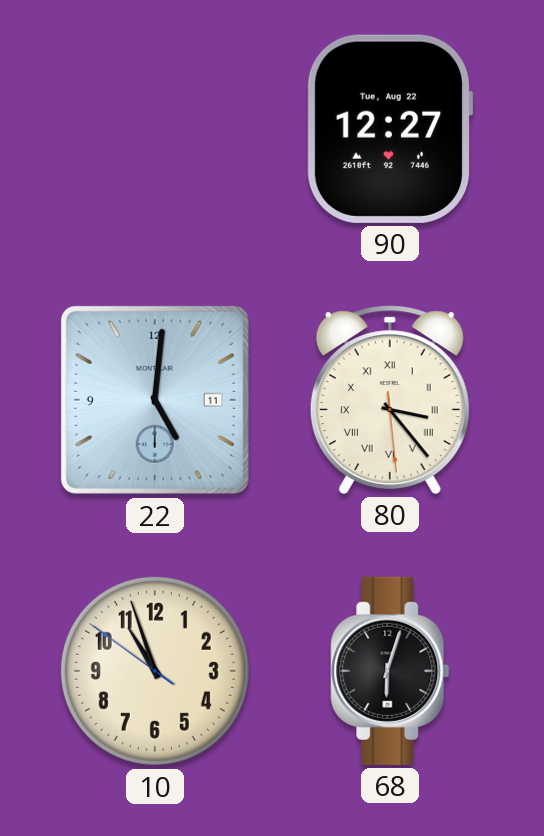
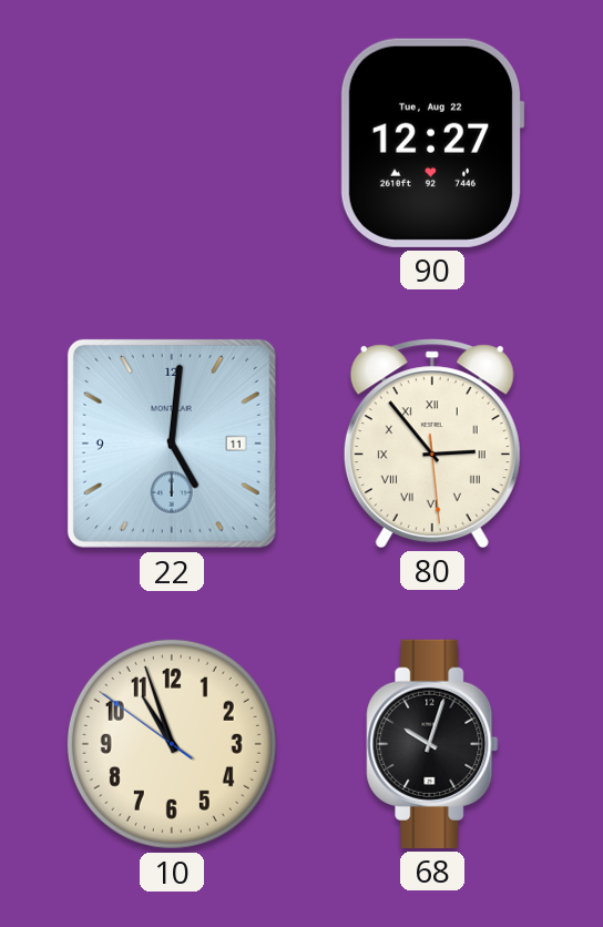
80: 3:23 -> 2:53 (432, 444)
68: 6:03 -> 10:03 (432, 744)
